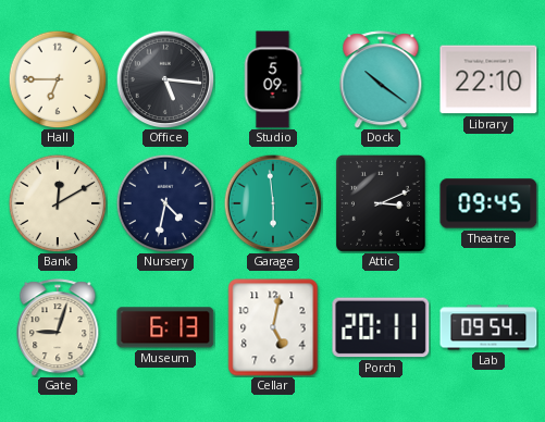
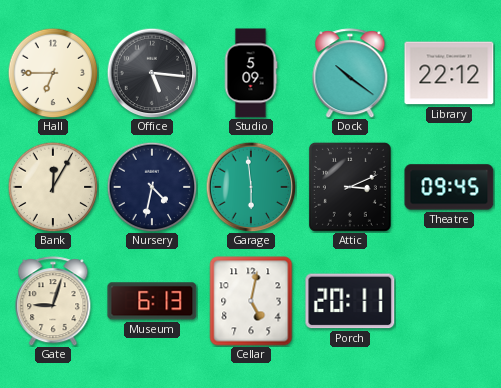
Library: 22:10 -> 22:12 (449, 73)
Bank: 12:10 -> 12:05 (53, 187)
Lab: 09:54 -> none (488, 327)
